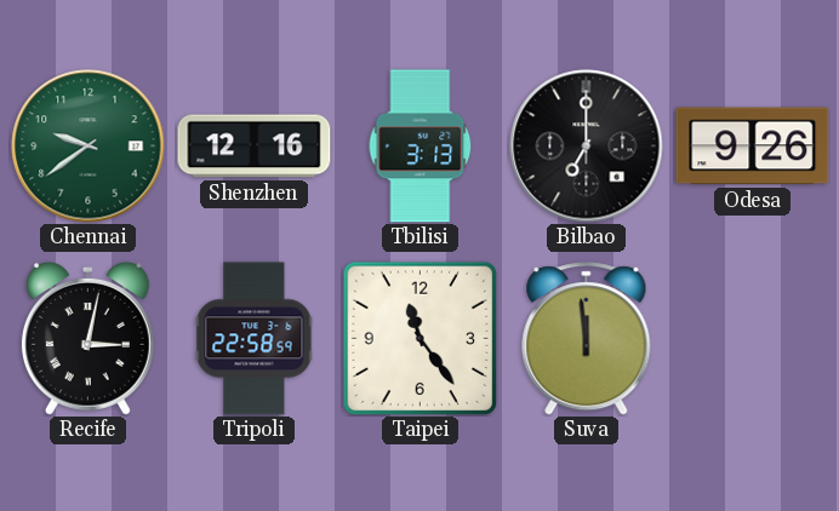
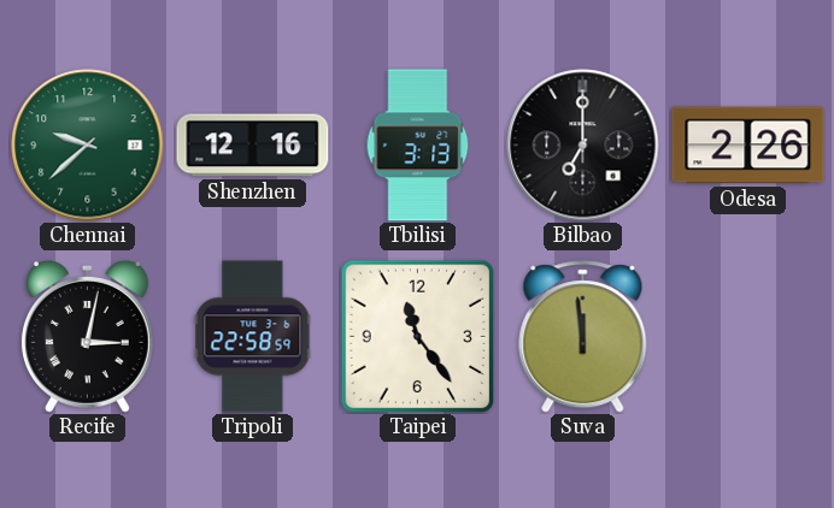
Chennai: 9:39 -> 9:38 (88, 146)
Odesa: 9:26 -> 2:26 (748, 146)
